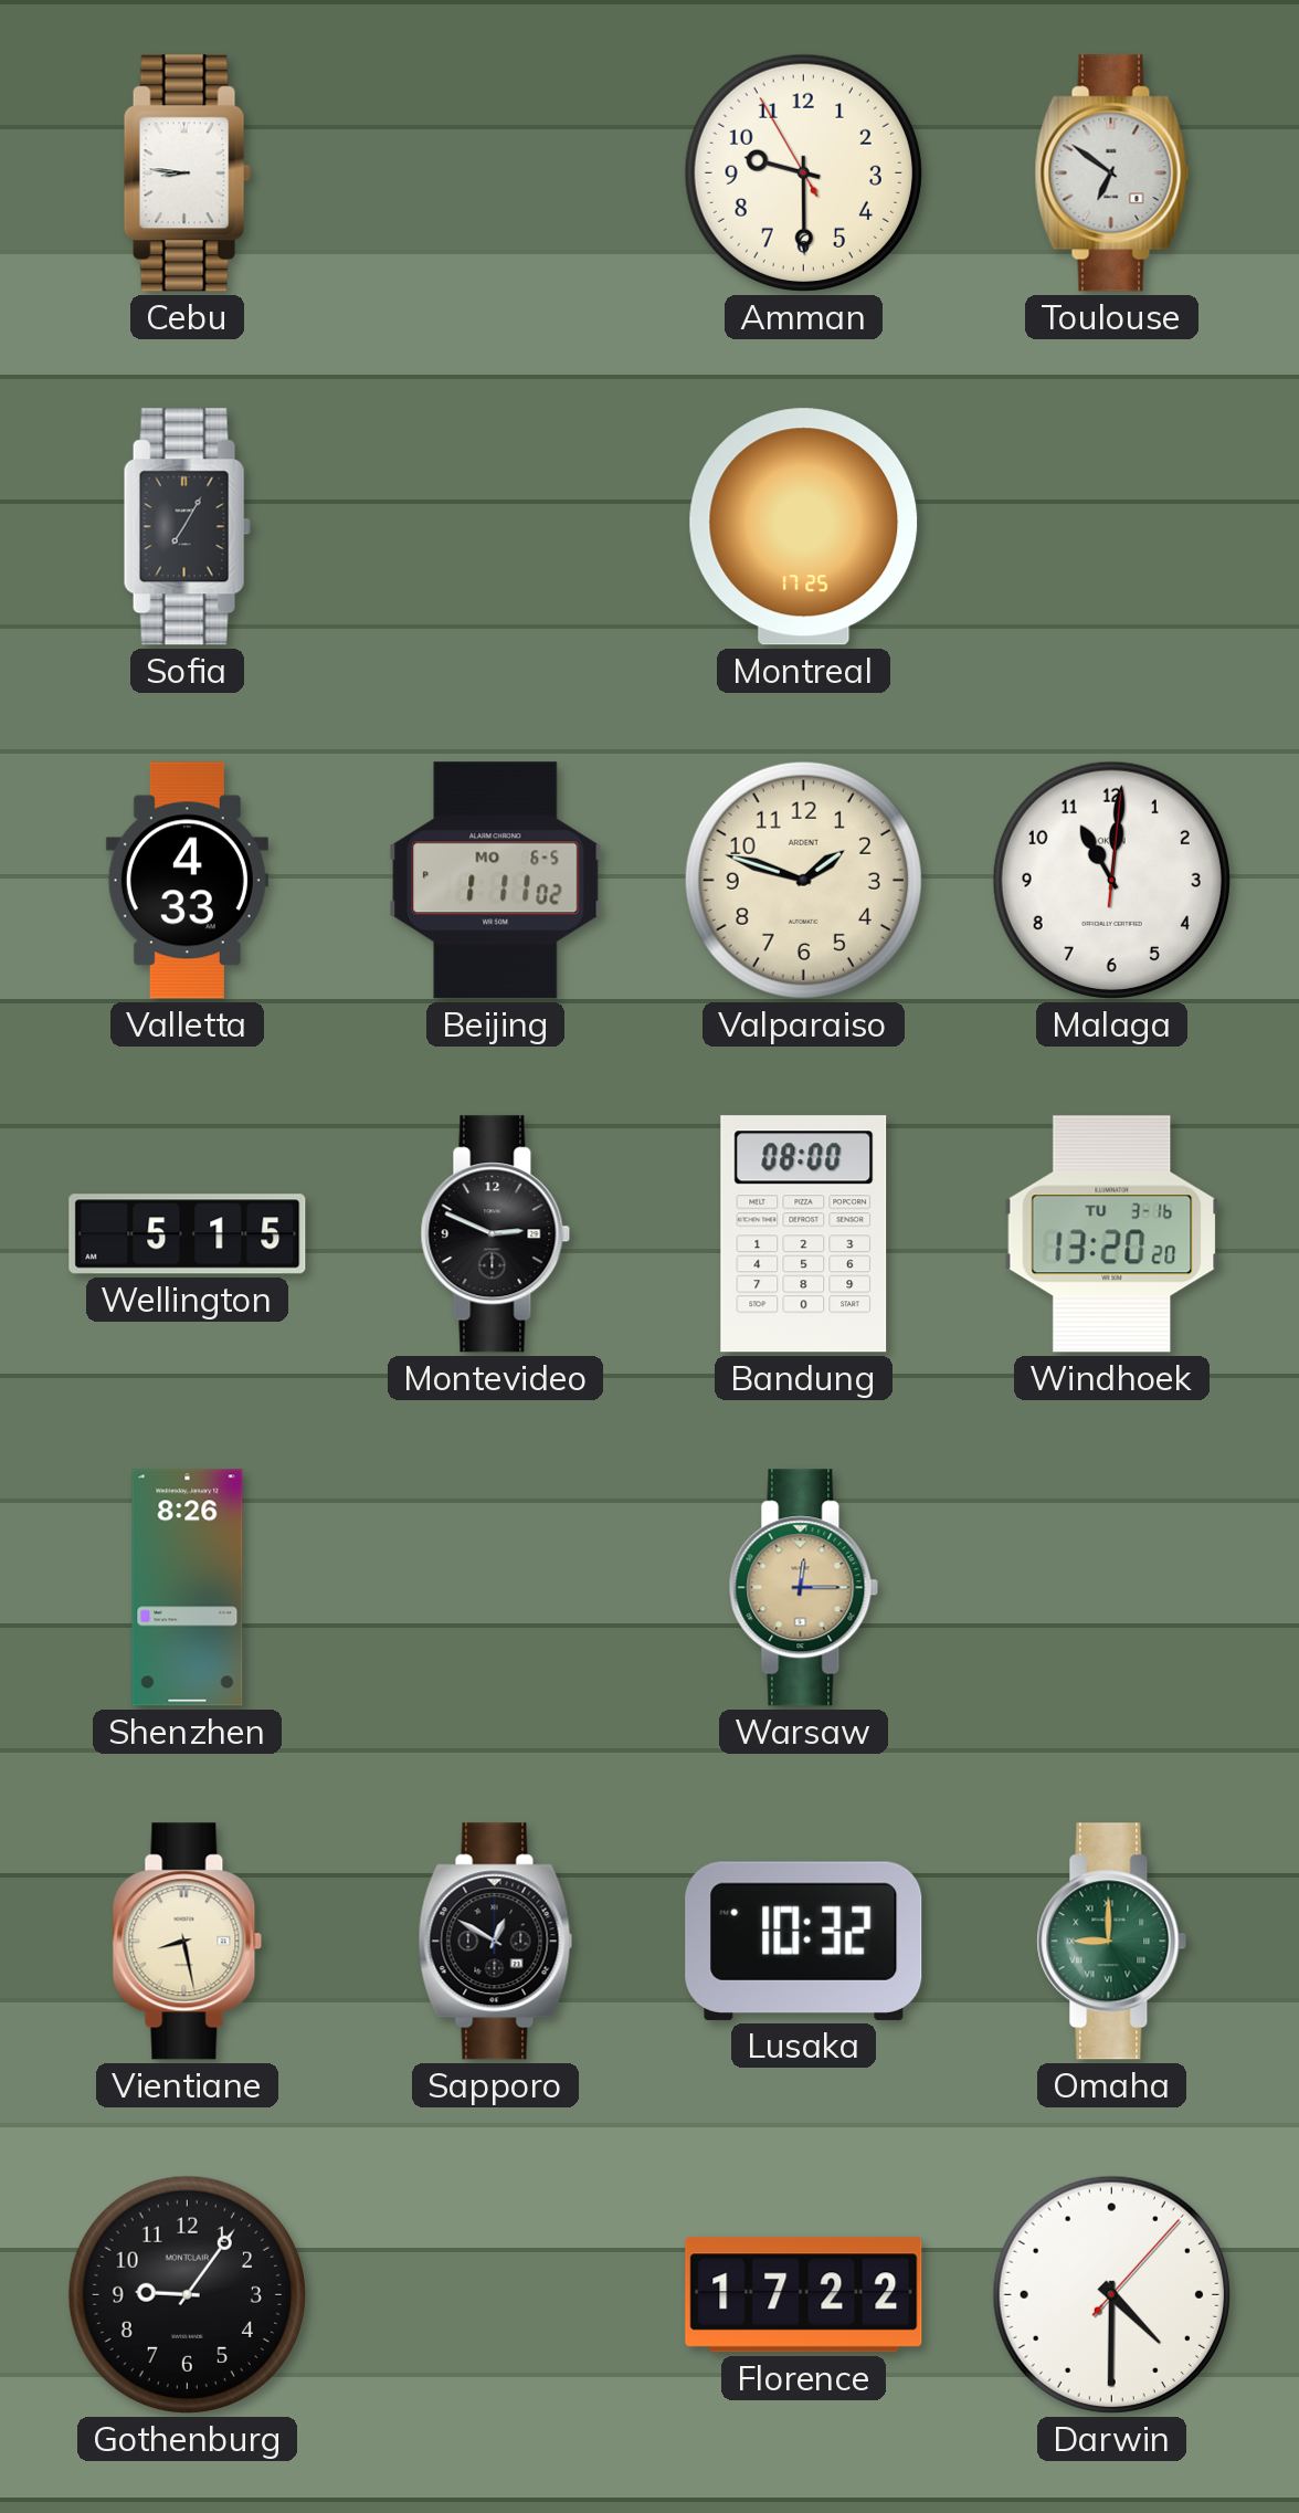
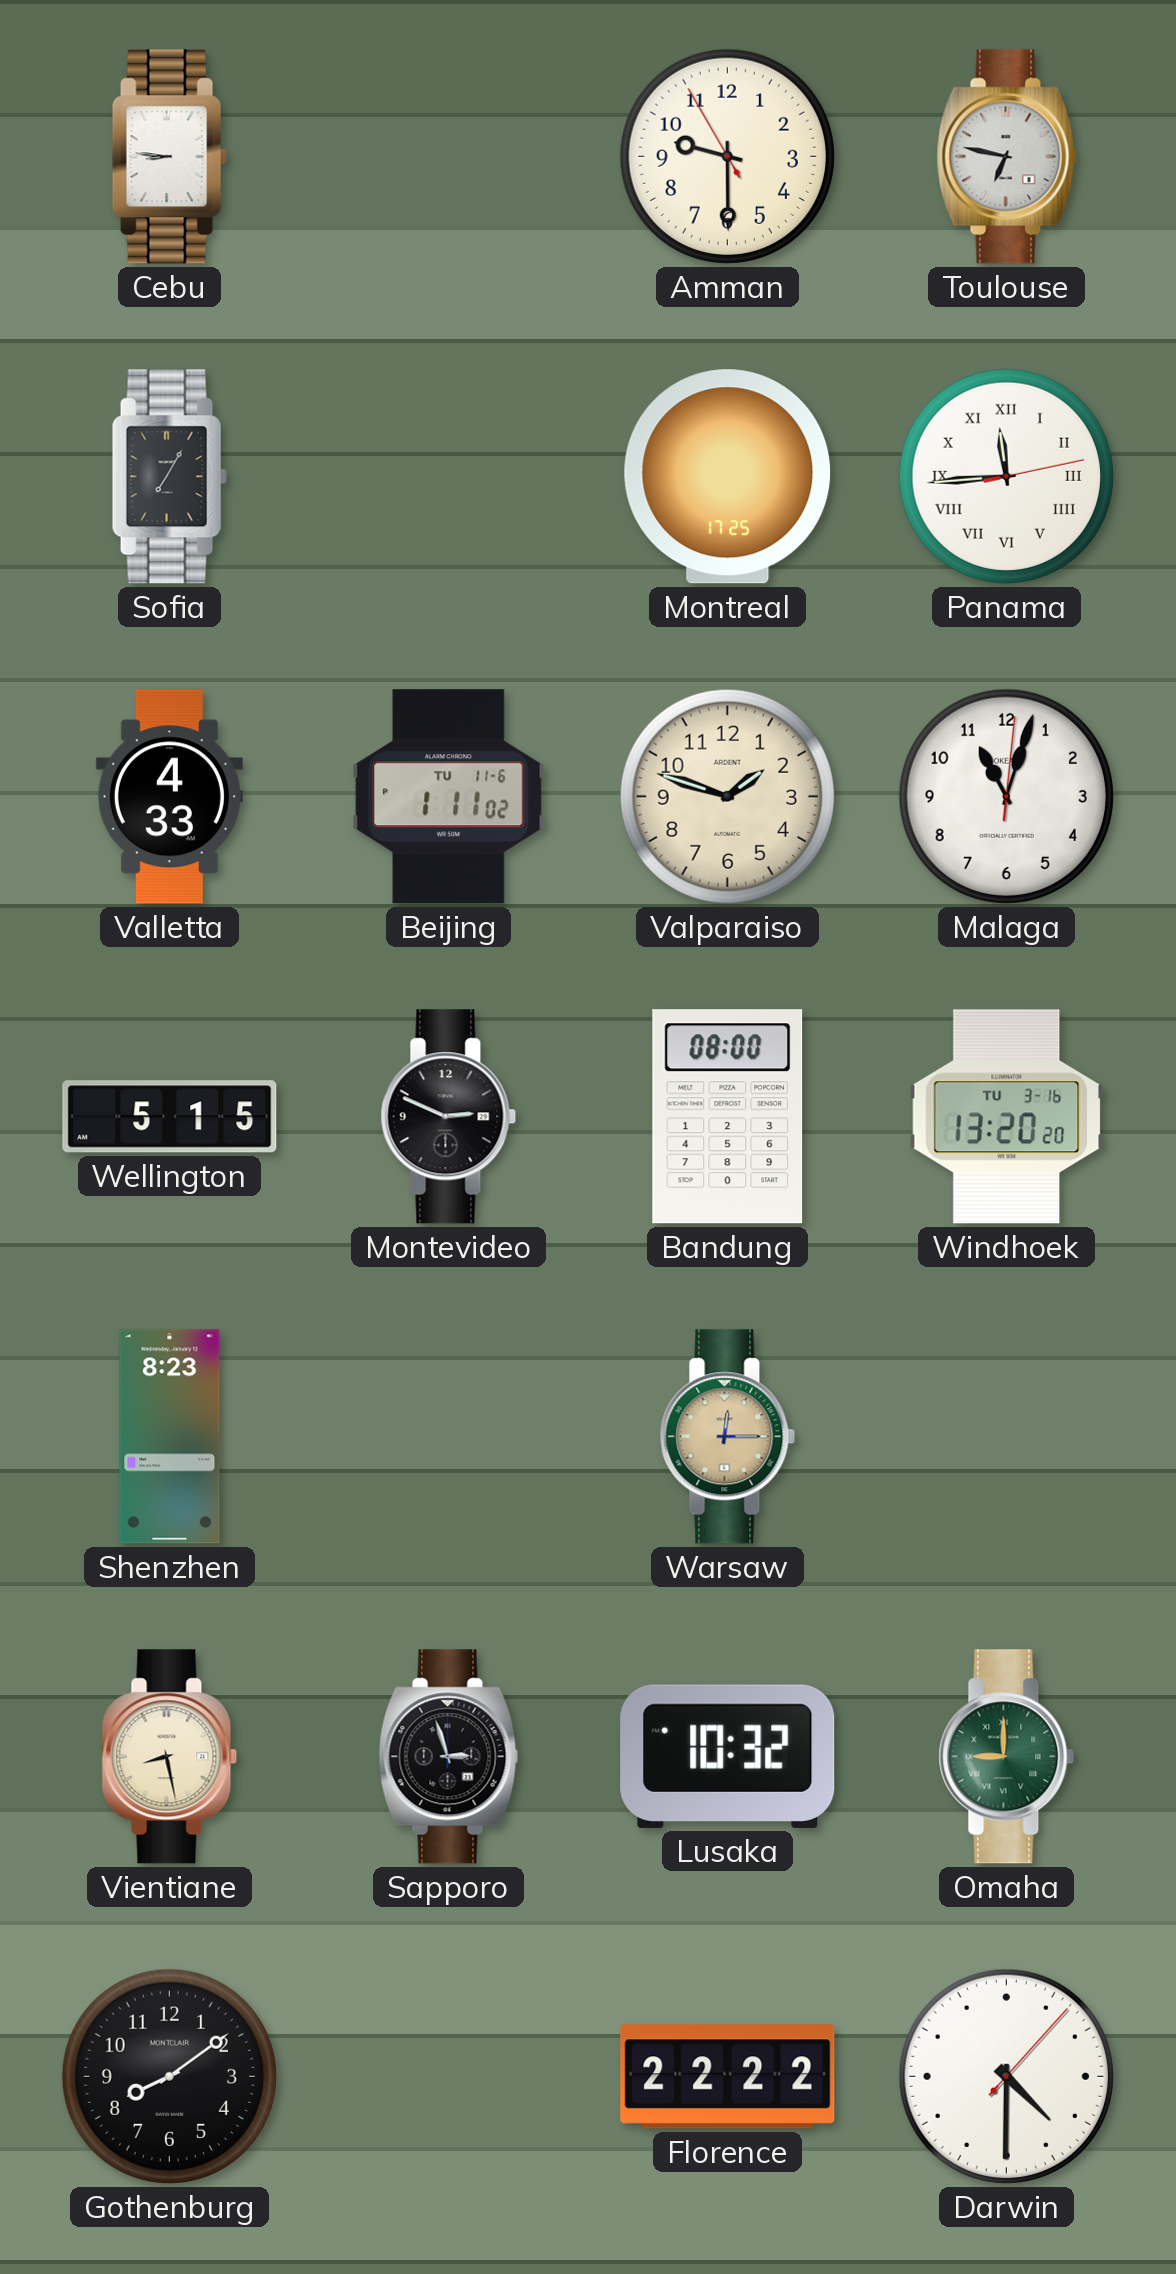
Toulouse: 6:51 -> 6:47 (1007, 157)
Panama: none -> 11:44 (1006, 476)
Beijing date: MO 6-5 -> TU 11-6 (449, 797)
Malaga: 11:01 -> 11:03 (1006, 796)
Shenzhen: 8:26 -> 8:23 (170, 1437)
Sapporo: 12:50 -> 2:57 (449, 1757)
Gothenburg: 9:06 -> 8:09 (169, 2076)
Florence: 17:22 -> 22:22 (728, 2077)
